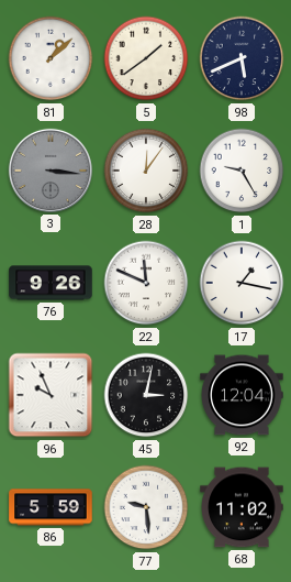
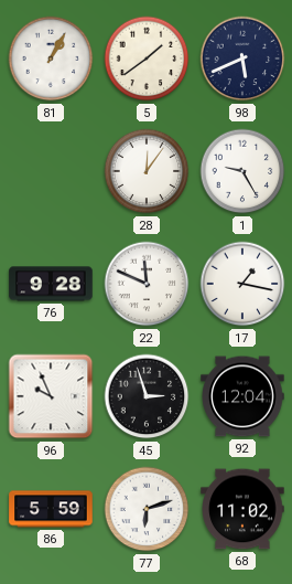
81: 1:08 -> 1:05 (51, 59)
3: 3:16 -> none (51, 171)
76: 9:26 -> 9:28 (51, 284)
45: 3:02 -> 2:57 (147, 396)
77: 9:29 -> 6:12 (147, 509)
